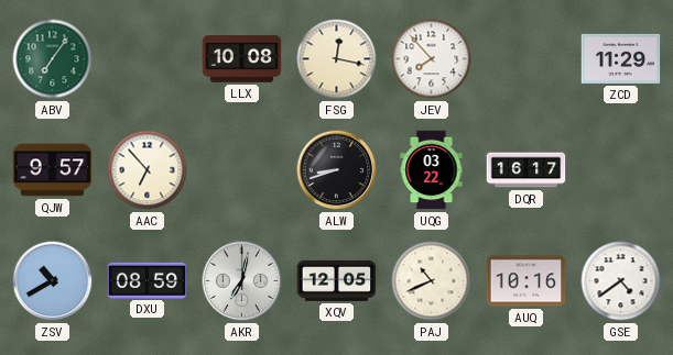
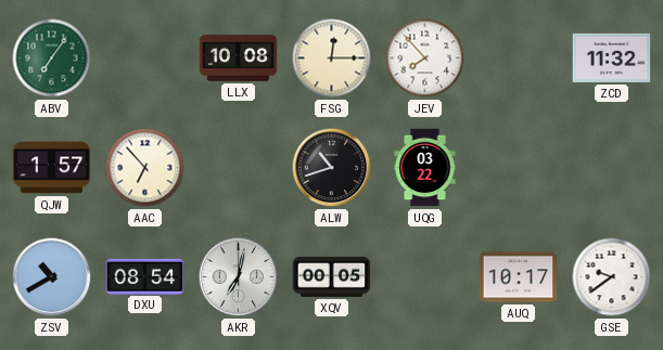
FSG: 12:17 -> 12:15 (332, 59)
ZCD: 11:29 -> 11:32 (612, 57)
QJW: 9:57 -> 1:57 (52, 168)
ALW: 8:42 -> 10:42 (332, 168)
DQR: 16:17 -> none (527, 170)
DXU: 08:59 -> 08:54 (145, 276)
XQV: 12:05 -> 00:05 (332, 276)
PAJ: 10:41 -> none (432, 281)
AUQ: 10:16 -> 10:17 (519, 277)
GSE: 4:39 -> 9:39 (612, 277)
